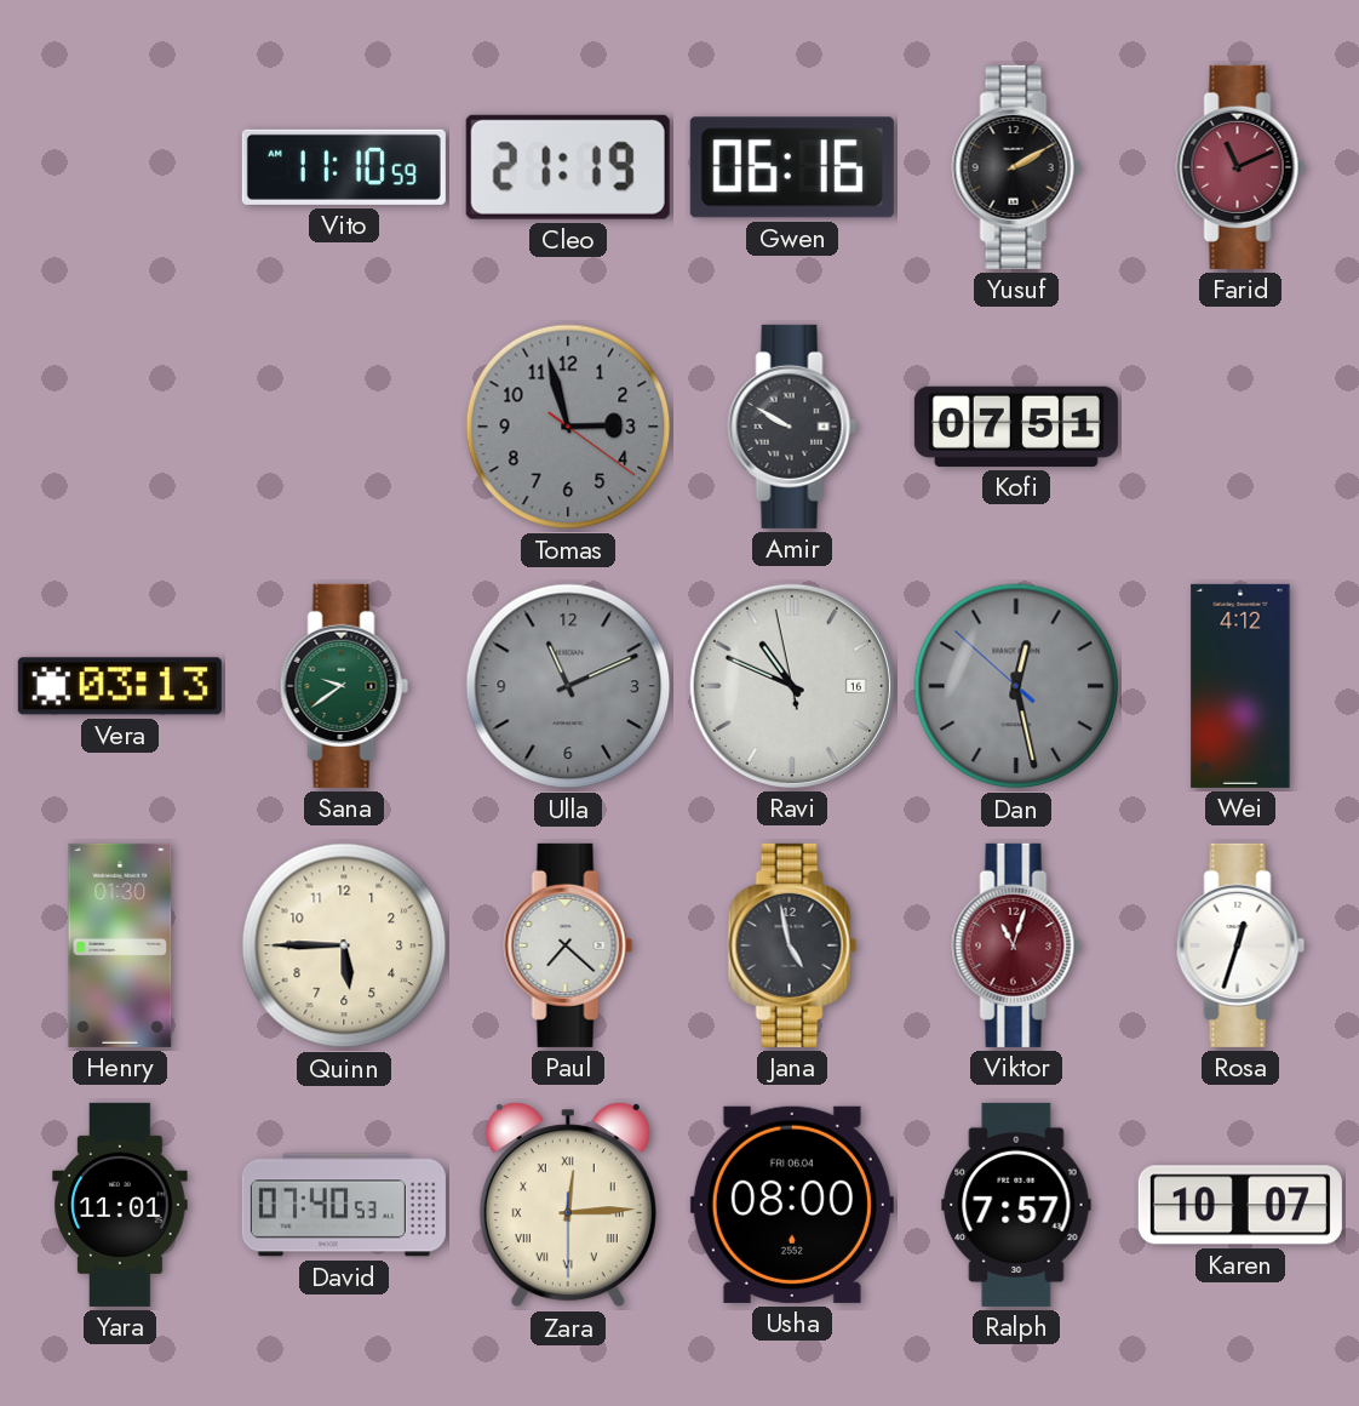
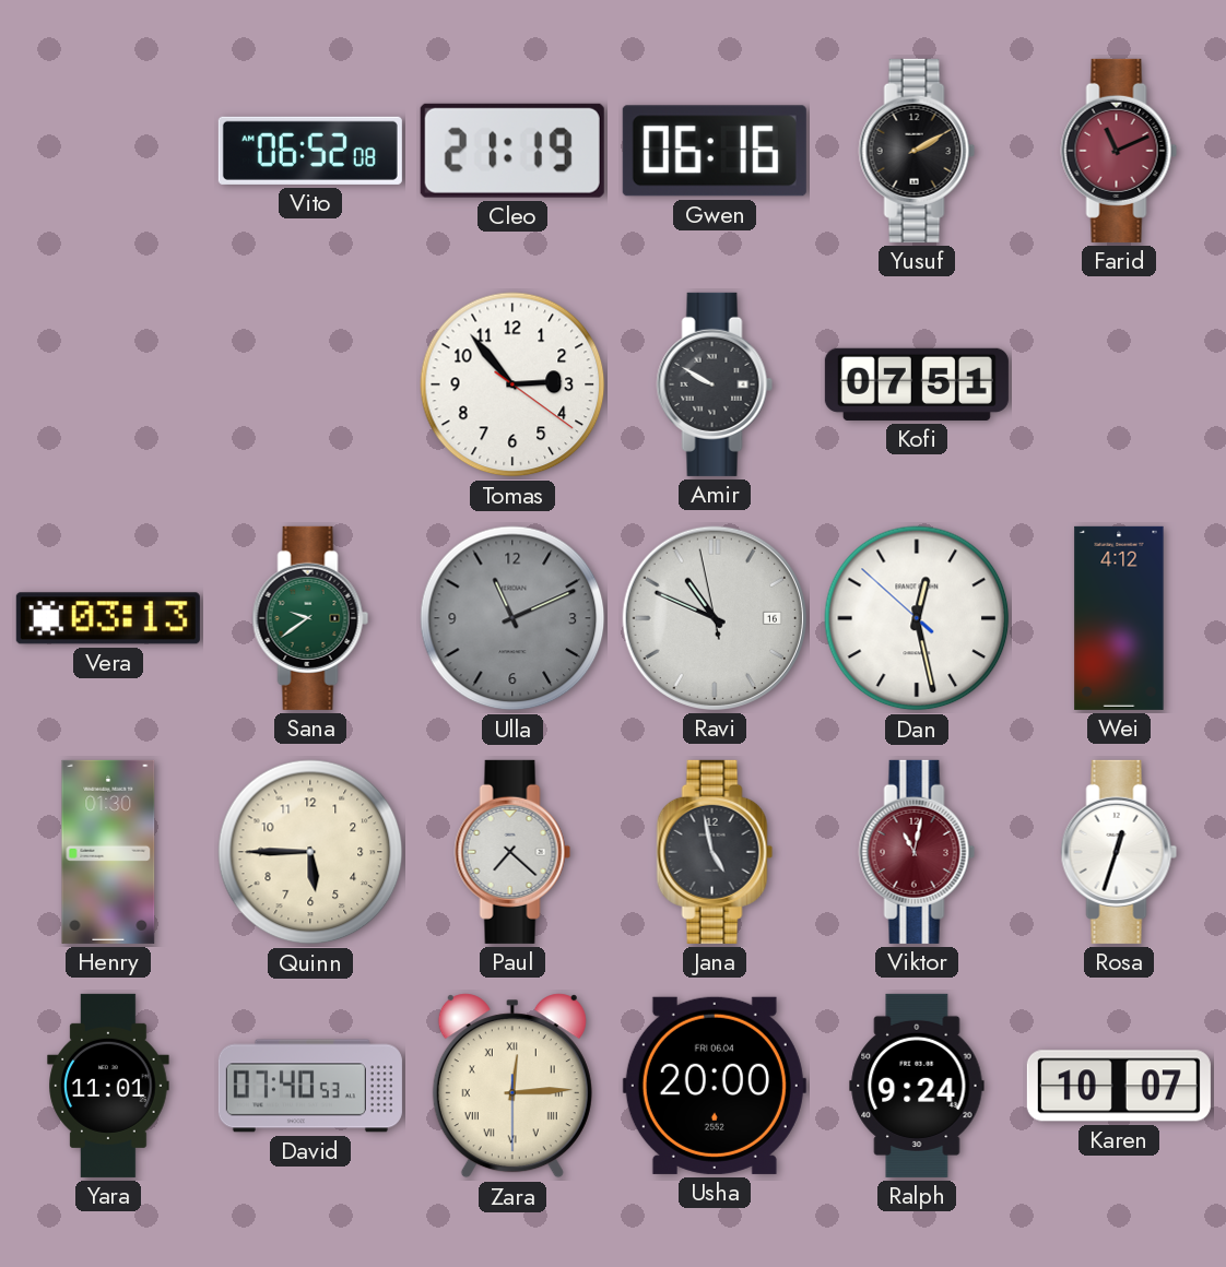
Vito: 11:10 -> 06:52 (310, 151)
Tomas: 2:57 -> 2:53 (512, 384)
Tomas dial: grey -> white (512, 384)
Dan dial: grey -> white (917, 618)
Viktor: 11:03 -> 11:02 (917, 852)
Usha: 08:00 -> 20:00 (715, 1086)
Ralph: 7:57 -> 9:24 (917, 1086)
